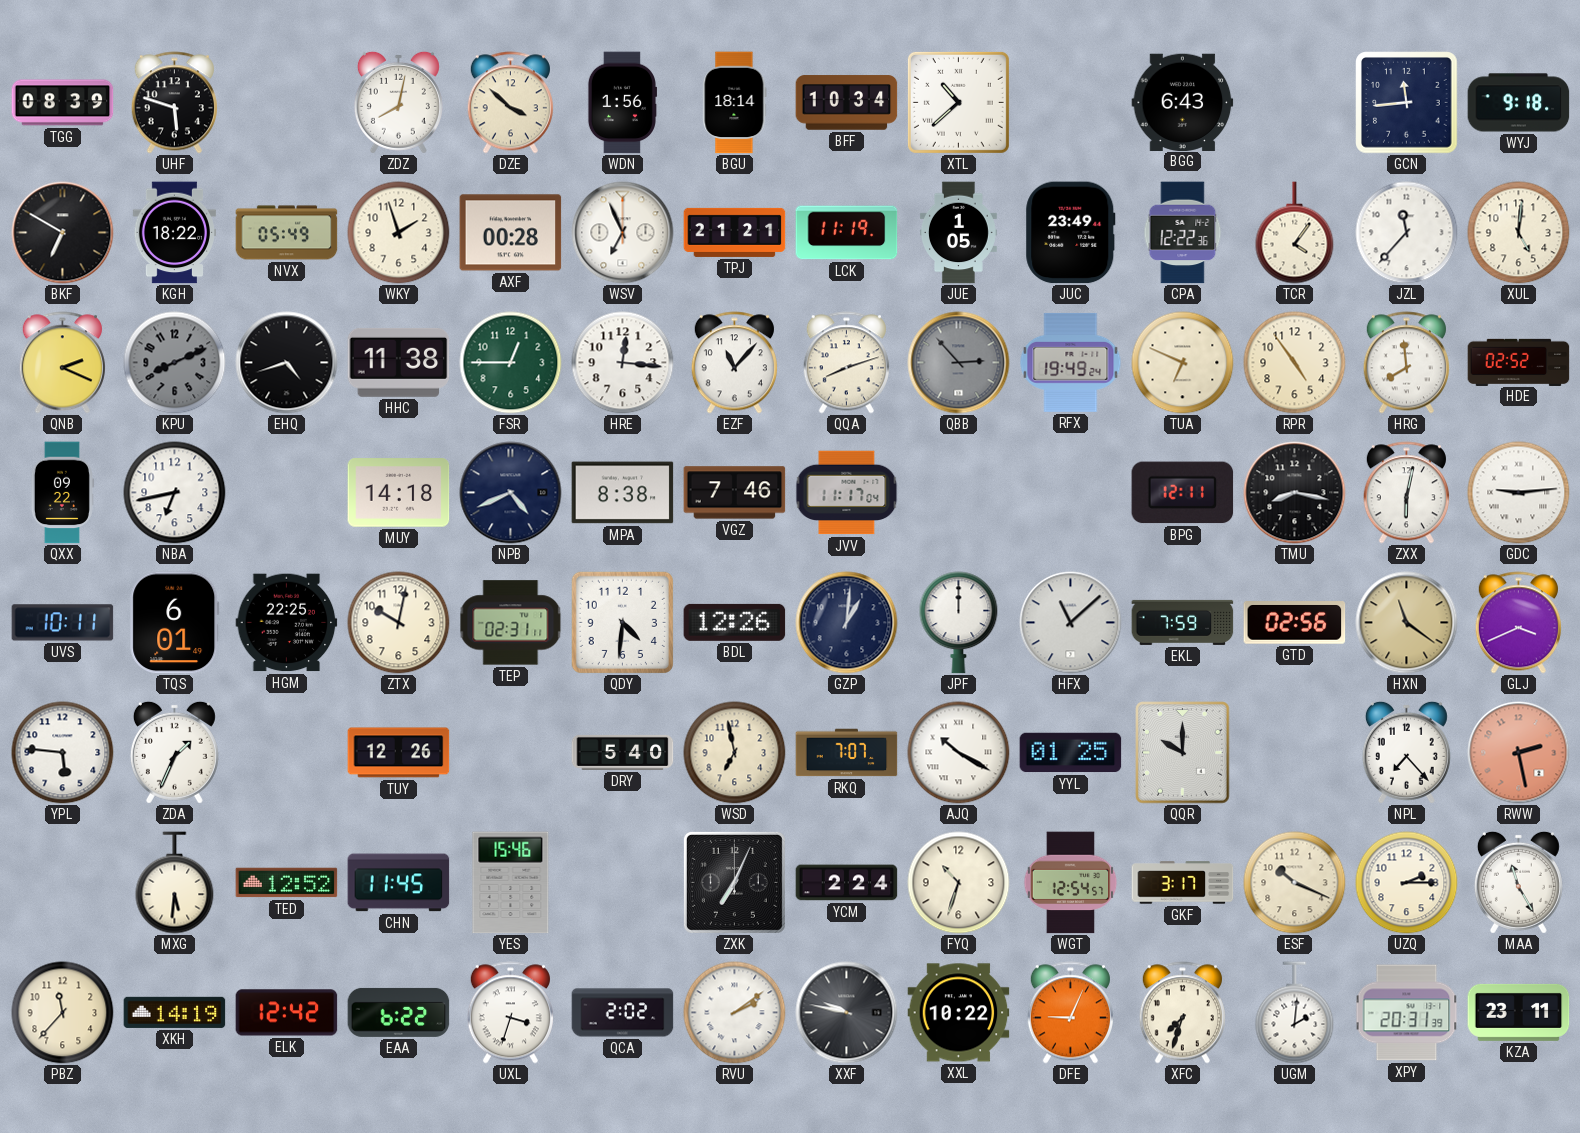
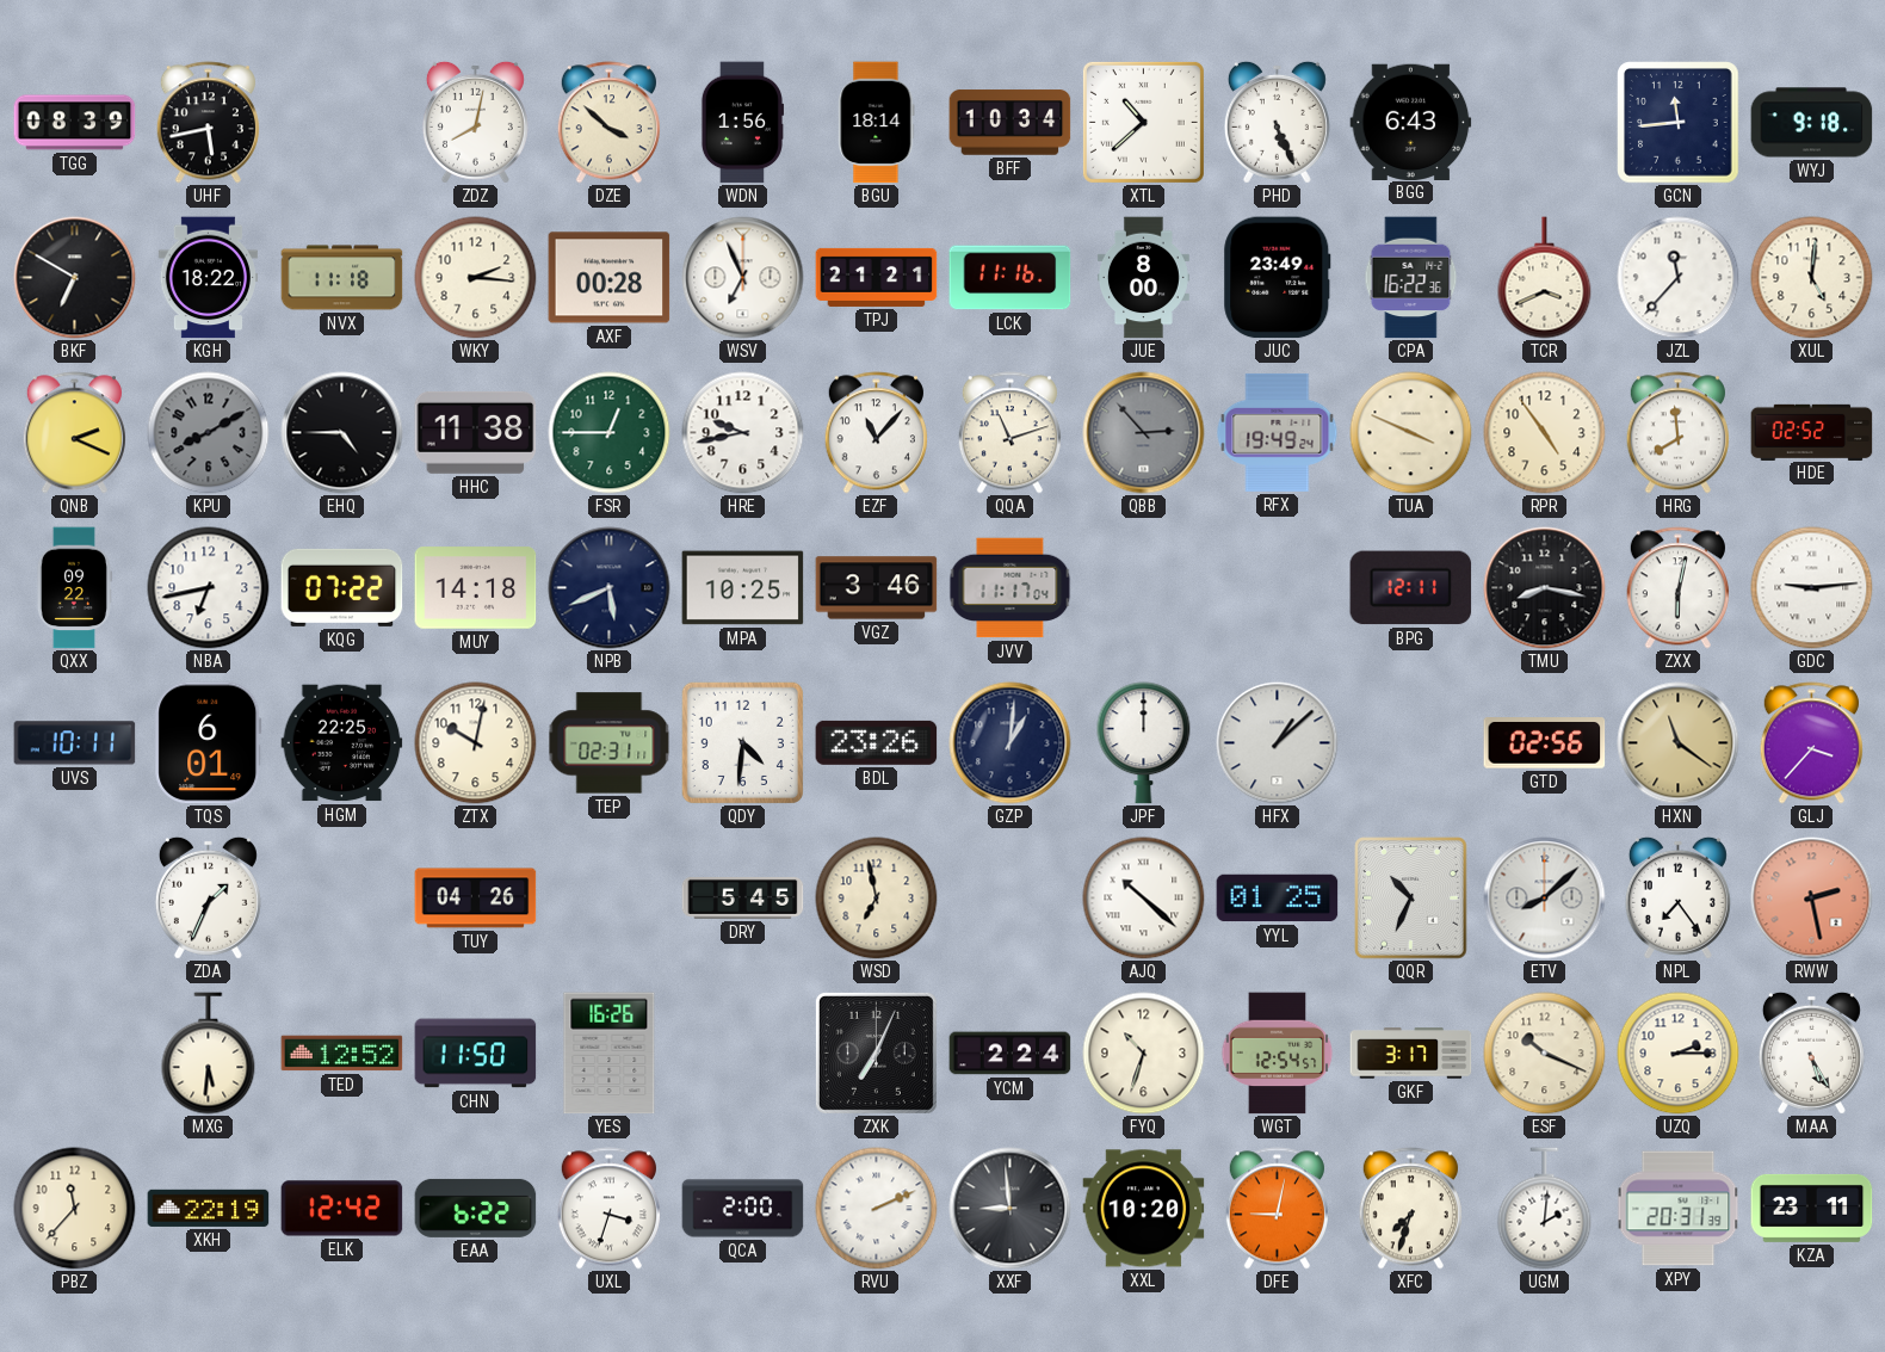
UHF: 5:48 -> 5:43 (208, 123)
PHD: none -> 5:26 (1277, 122)
NVX: 05:49 -> 11:18 (342, 278)
WKY: 1:57 -> 2:16 (476, 278)
LCK: 11:19 -> 11:16 (1011, 278)
JUE: 1:05 -> 8:00 (1143, 278)
CPA: 12:22 -> 16:22 (1411, 278)
TCR: 4:06 -> 3:41 (1545, 278)
KPU: 8:11 -> 8:10 (209, 433)
EHQ: 4:42 -> 4:45 (342, 433)
HRE: 12:16 -> 9:43 (743, 433)
QQA: 8:12 -> 11:12 (1009, 433)
TUA: 6:49 -> 3:49 (1411, 433)
KQG: none -> 07:22 (342, 587)
NPB: 4:41 -> 5:41 (610, 588)
MPA: 8:38 -> 10:25 (743, 588)
VGZ: 7:46 -> 3:46 (877, 588)
BDL: 12:26 -> 23:26 (877, 742)
HFX: 11:08 -> 1:08 (1278, 743)
EKL: 7:59 -> none (1183, 622)
GLJ: 3:41 -> 3:37 (1811, 743)
YPL: 5:46 -> none (63, 753)
TUY: 12:26 -> 04:26 (476, 899)
DRY: 5:40 -> 5:45 (743, 897)
RKQ: 7:07 -> none (847, 753)
AJQ: 10:20 -> 10:22 (1144, 899)
QQR: 10:00 -> 10:34 (1411, 899)
ETV: none -> 8:08 (1545, 899)
NPL: 7:23 -> 7:24 (1677, 897)
CHN: 11:45 -> 11:50 (476, 1054)
YES: 15:46 -> 16:26 (610, 1054)
MAA: 11:25 -> 5:25 (1811, 1052)
XKH: 14:19 -> 22:19 (209, 1208)
QCA: 2:02 -> 2:00 (743, 1209)
RVU: 2:09 -> 2:11 (877, 1209)
XXF: 9:47 -> 8:59 (1011, 1209)
XXL: 10:22 -> 10:20 (1144, 1209)
DFE: 9:04 -> 9:02 (1277, 1209)
